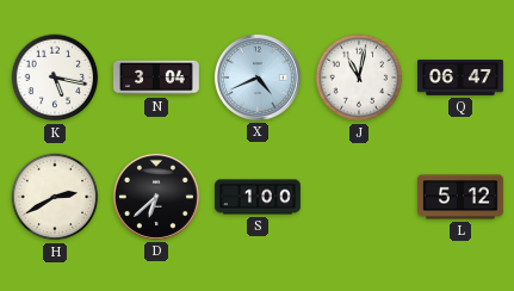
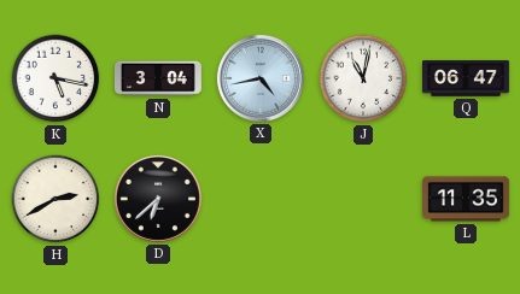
X: 4:41 -> 4:43 (261, 78)
S: 1:00 -> none (259, 197)
L: 5:12 -> 11:35 (467, 199)
